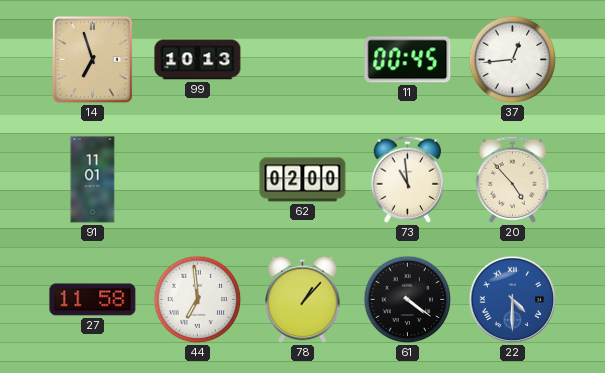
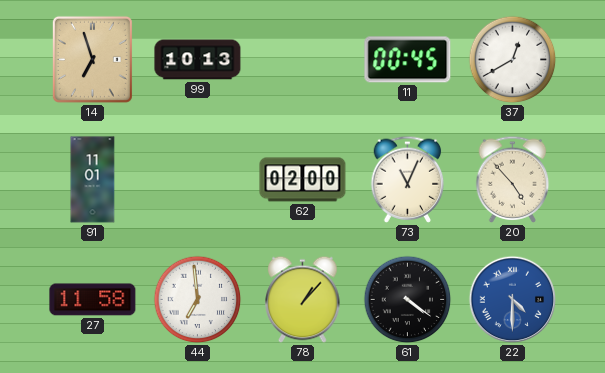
37: 12:44 -> 12:40 (513, 60)
73: 10:59 -> 11:04 (408, 179)
